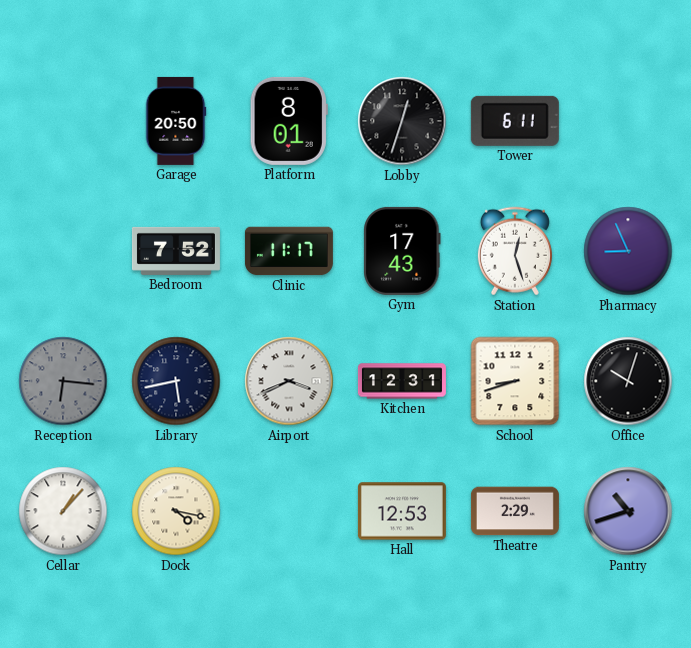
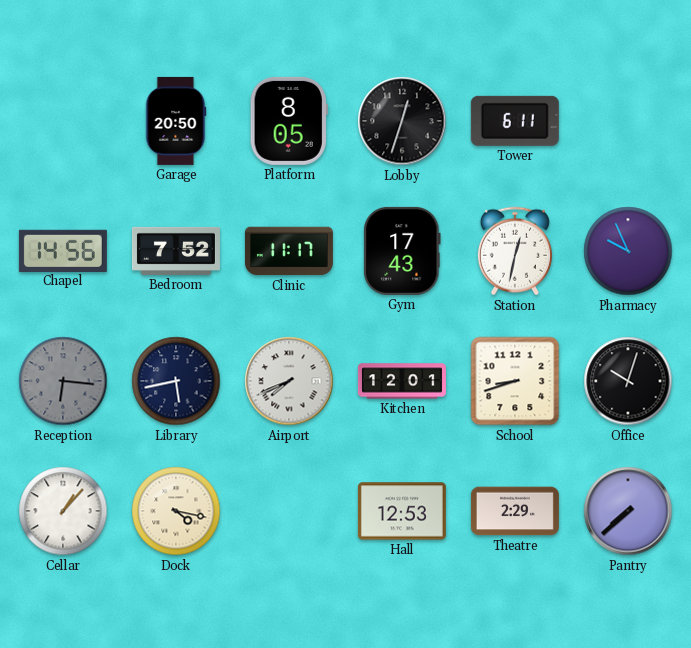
Platform: 8:01 -> 8:05 (289, 121)
Chapel: none -> 14:56 (63, 250)
Station: 12:27 -> 12:32 (515, 251)
Pharmacy: 8:56 -> 9:56 (628, 251)
Airport: 3:41 -> 7:41 (289, 381)
Kitchen: 12:31 -> 12:01 (402, 381)
Pantry: 10:42 -> 7:38 (628, 511)
